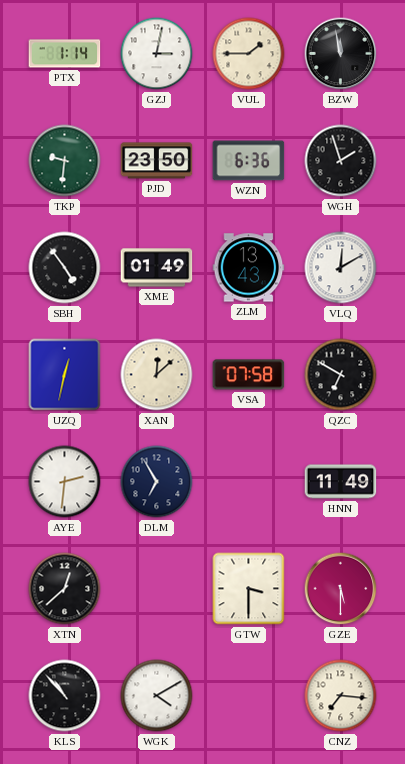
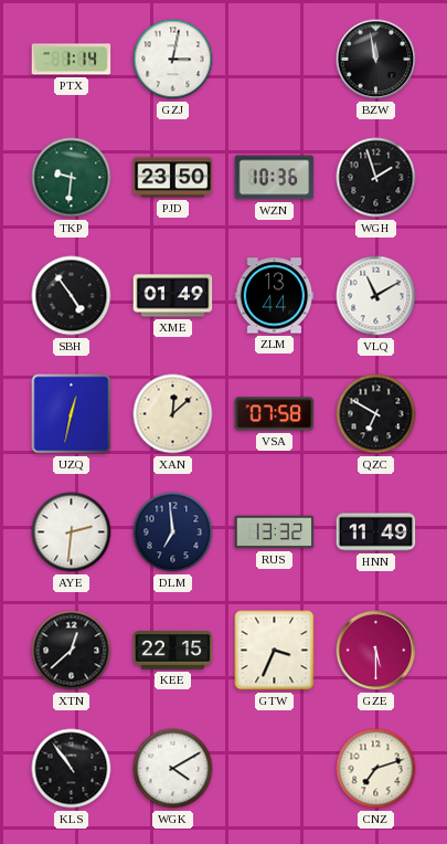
VUL: 1:45 -> none (249, 54)
WZN: 6:36 -> 10:36 (275, 178)
ZLM: 13:43 -> 13:44 (275, 296)
VLQ: 12:10 -> 11:10 (376, 296)
DLM: 6:55 -> 6:59 (173, 532)
RUS: none -> 13:32 (275, 532)
KEE: none -> 22:15 (173, 651)
GTW: 3:30 -> 3:34 (275, 651)
KLS: 10:53 -> 10:54 (72, 769)
CNZ: 7:16 -> 7:12 (376, 769)
